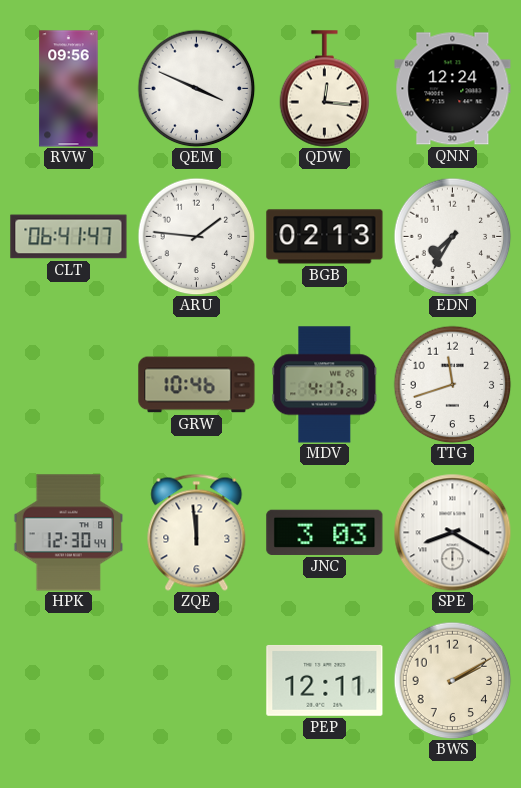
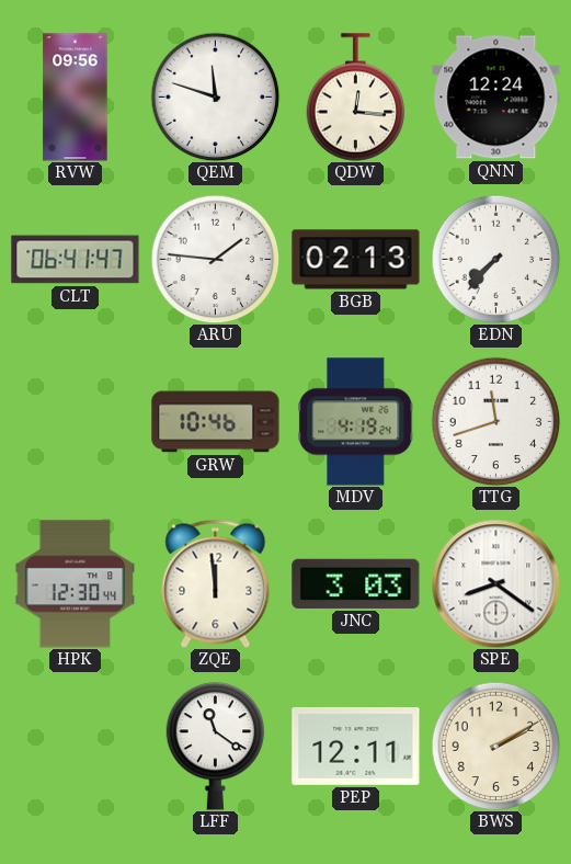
QEM: 3:49 -> 11:48 (215, 96)
EDN: 7:35 -> 7:37 (495, 259)
MDV: 4:17 -> 4:19 (356, 422)
SPE: 8:20 -> 8:21 (495, 583)
LFF: none -> 11:21 (216, 747)
